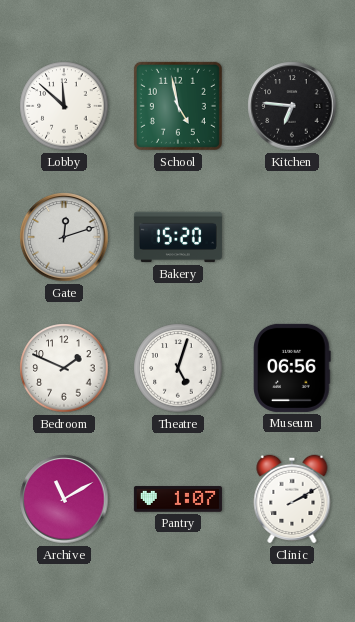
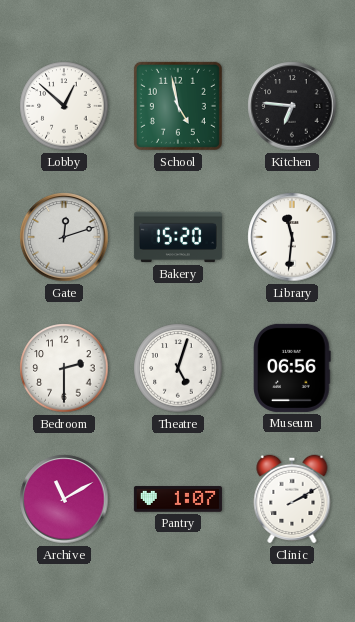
Lobby: 11:52 -> 12:52 (64, 106)
Library: none -> 11:31 (292, 237)
Bedroom: 1:49 -> 2:30 (64, 368)
